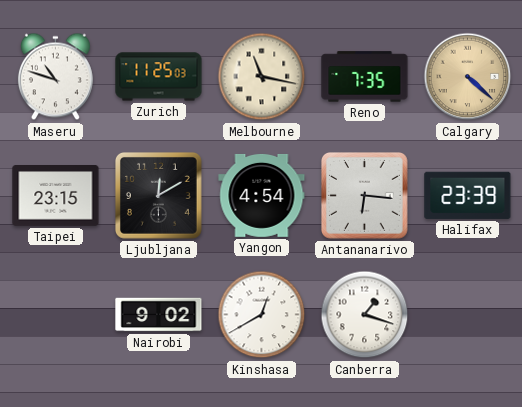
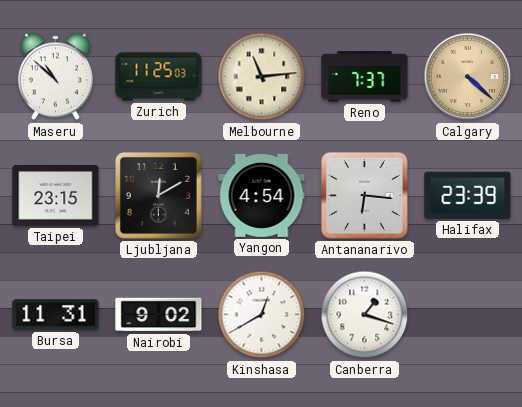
Maseru: 10:48 -> 10:52 (55, 77)
Melbourne: 11:17 -> 11:14 (262, 77)
Reno: 7:35 -> 7:37 (365, 77)
Bursa: none -> 11:31 (56, 315)
